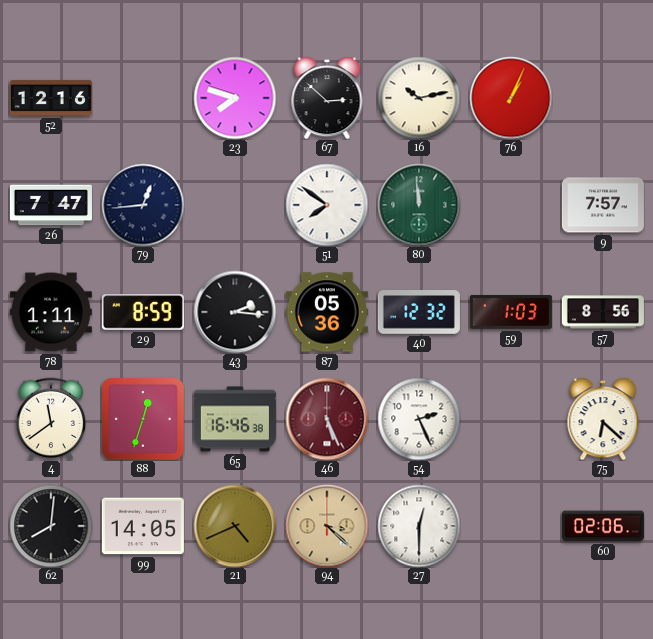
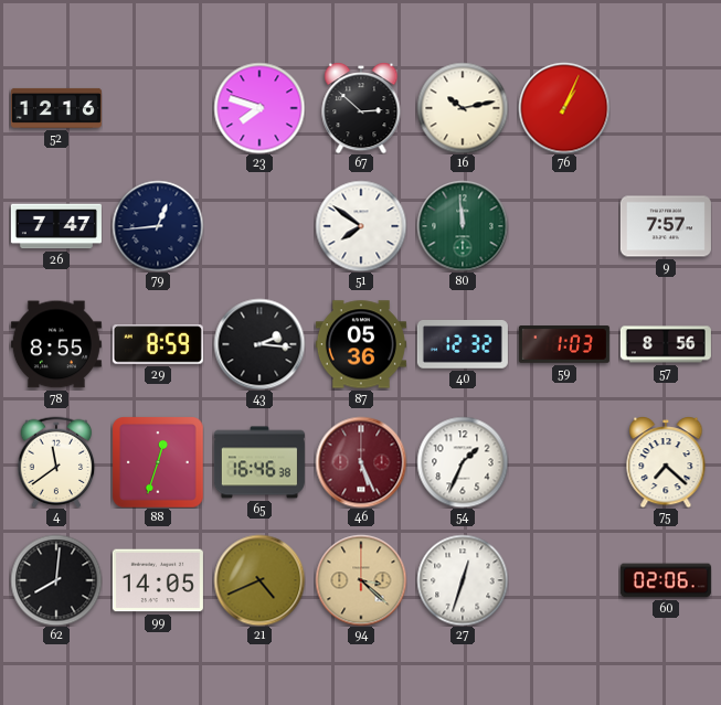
78: 1:11 -> 8:55 (56, 344)
54: 2:26 -> 1:34 (463, 462)
75: 6:22 -> 7:22 (666, 462)
27: 12:30 -> 12:33 (463, 580)
